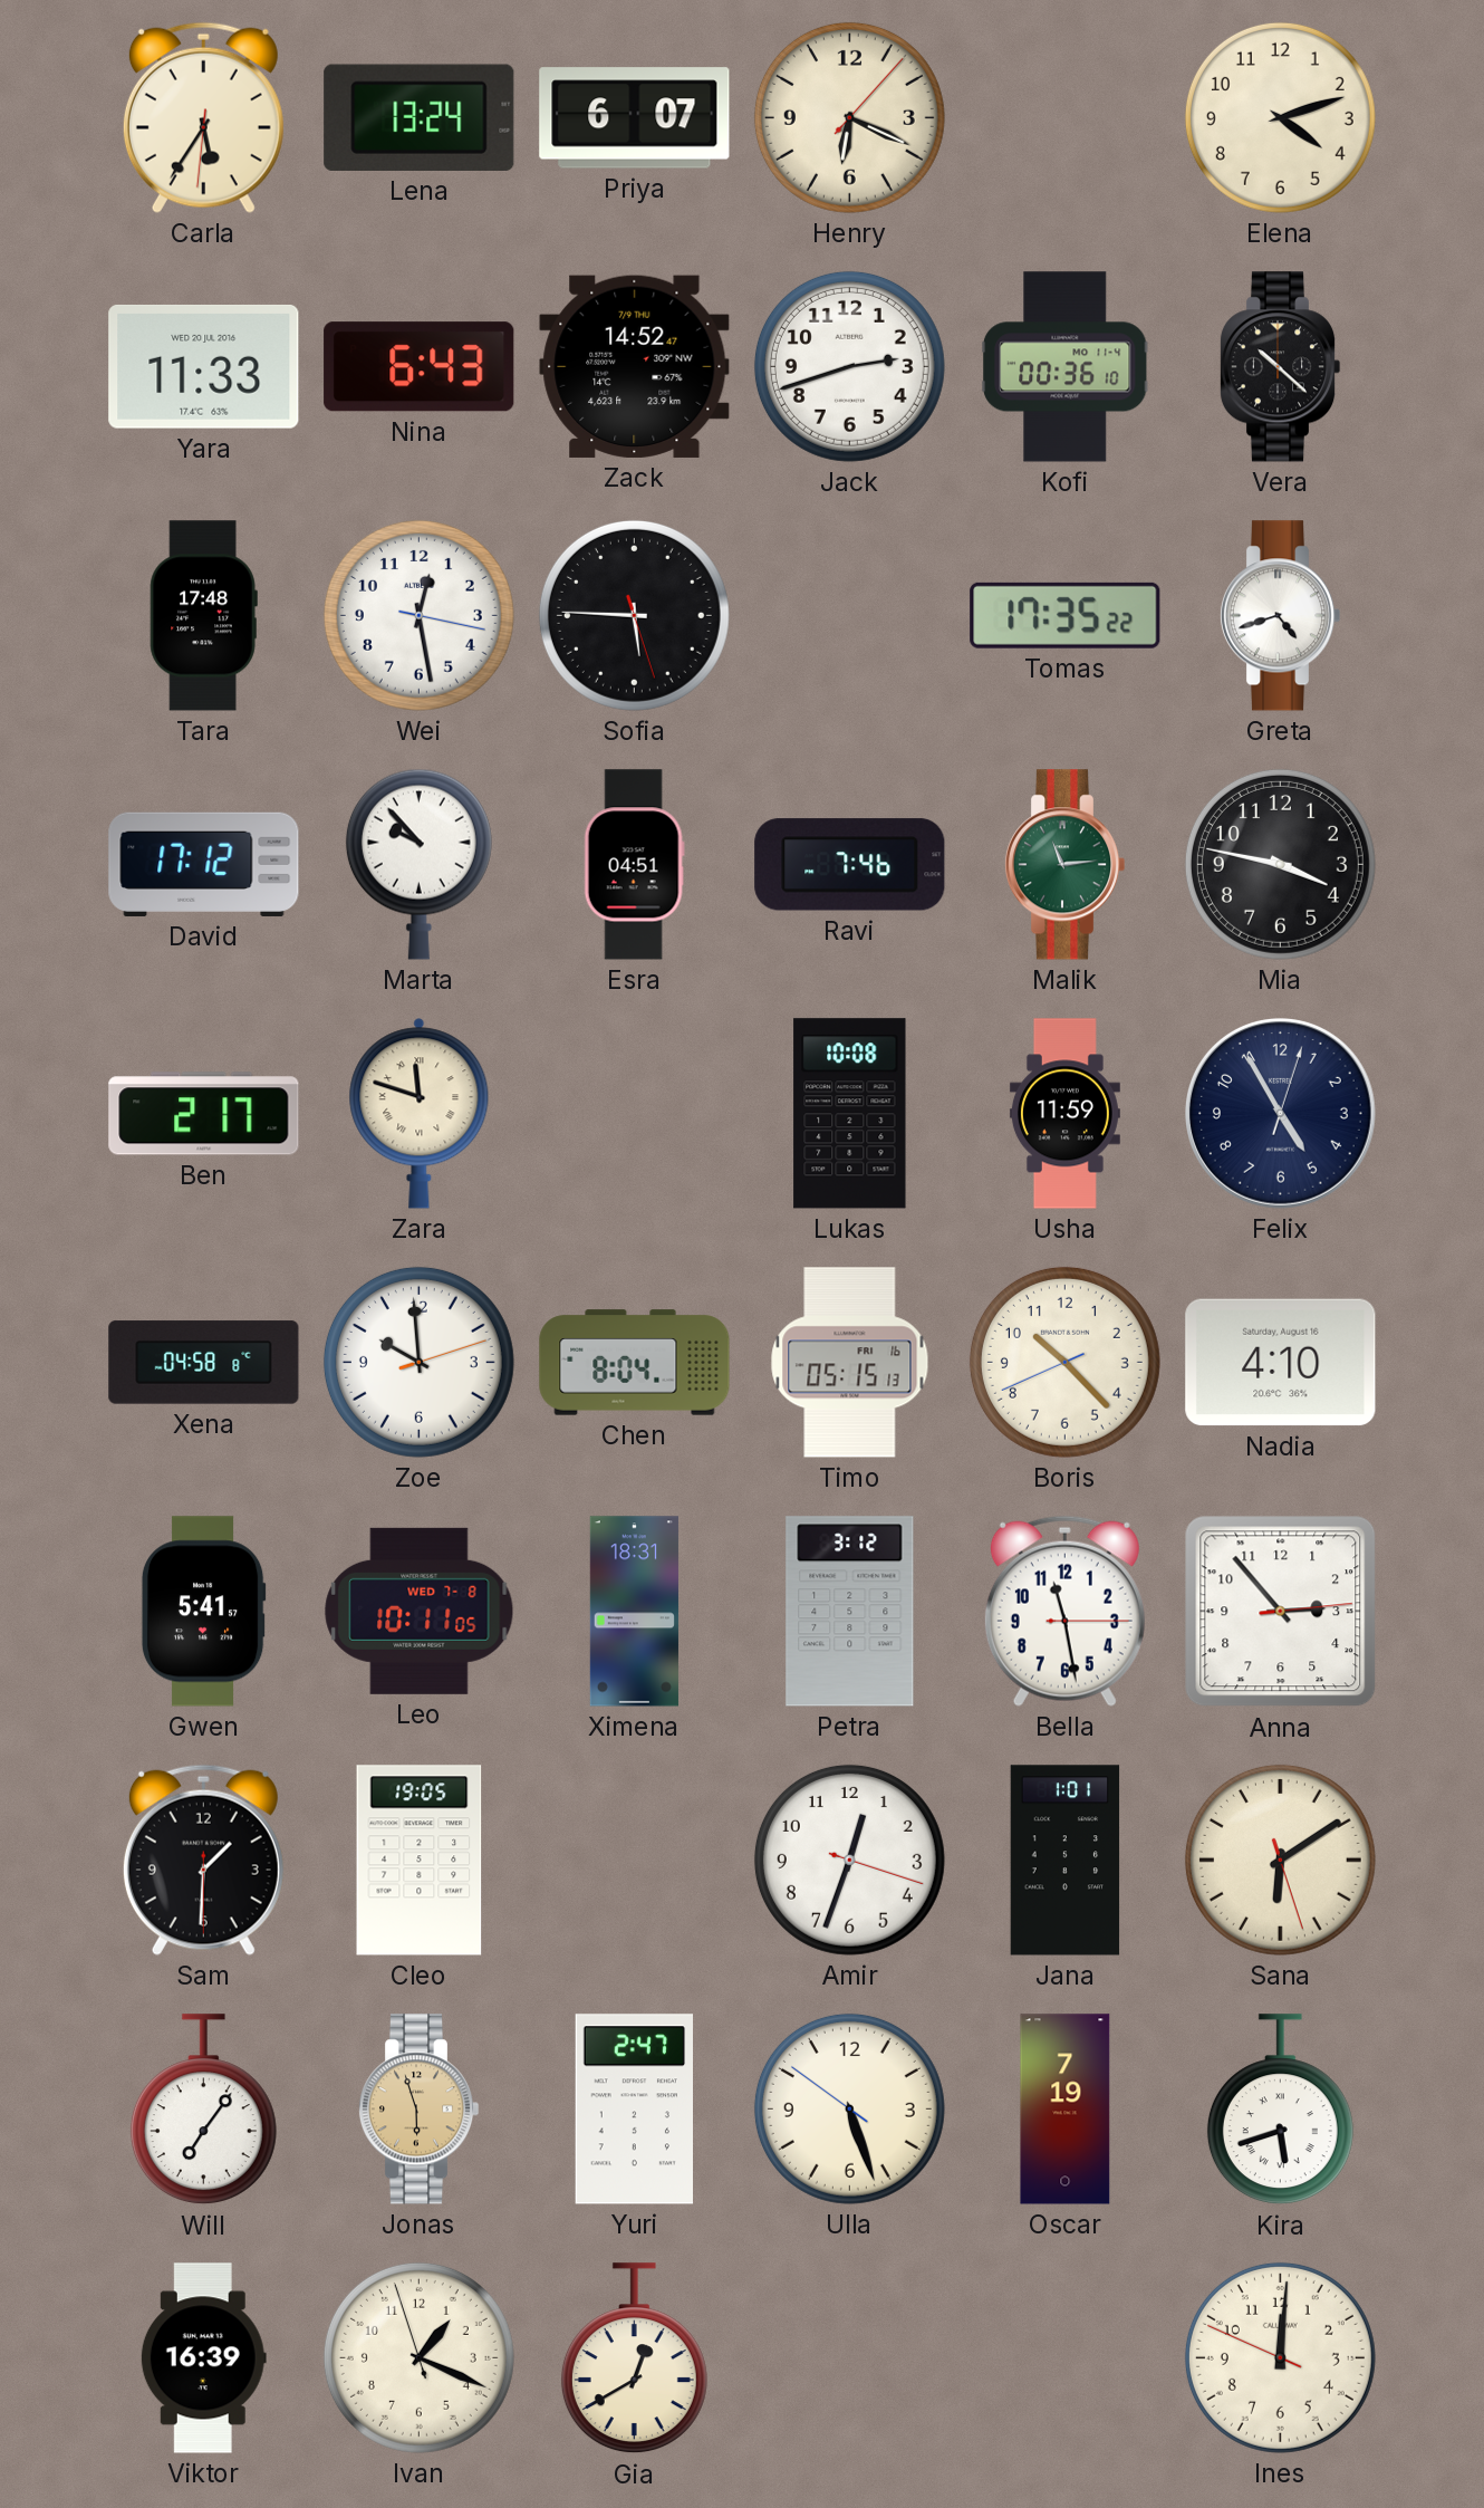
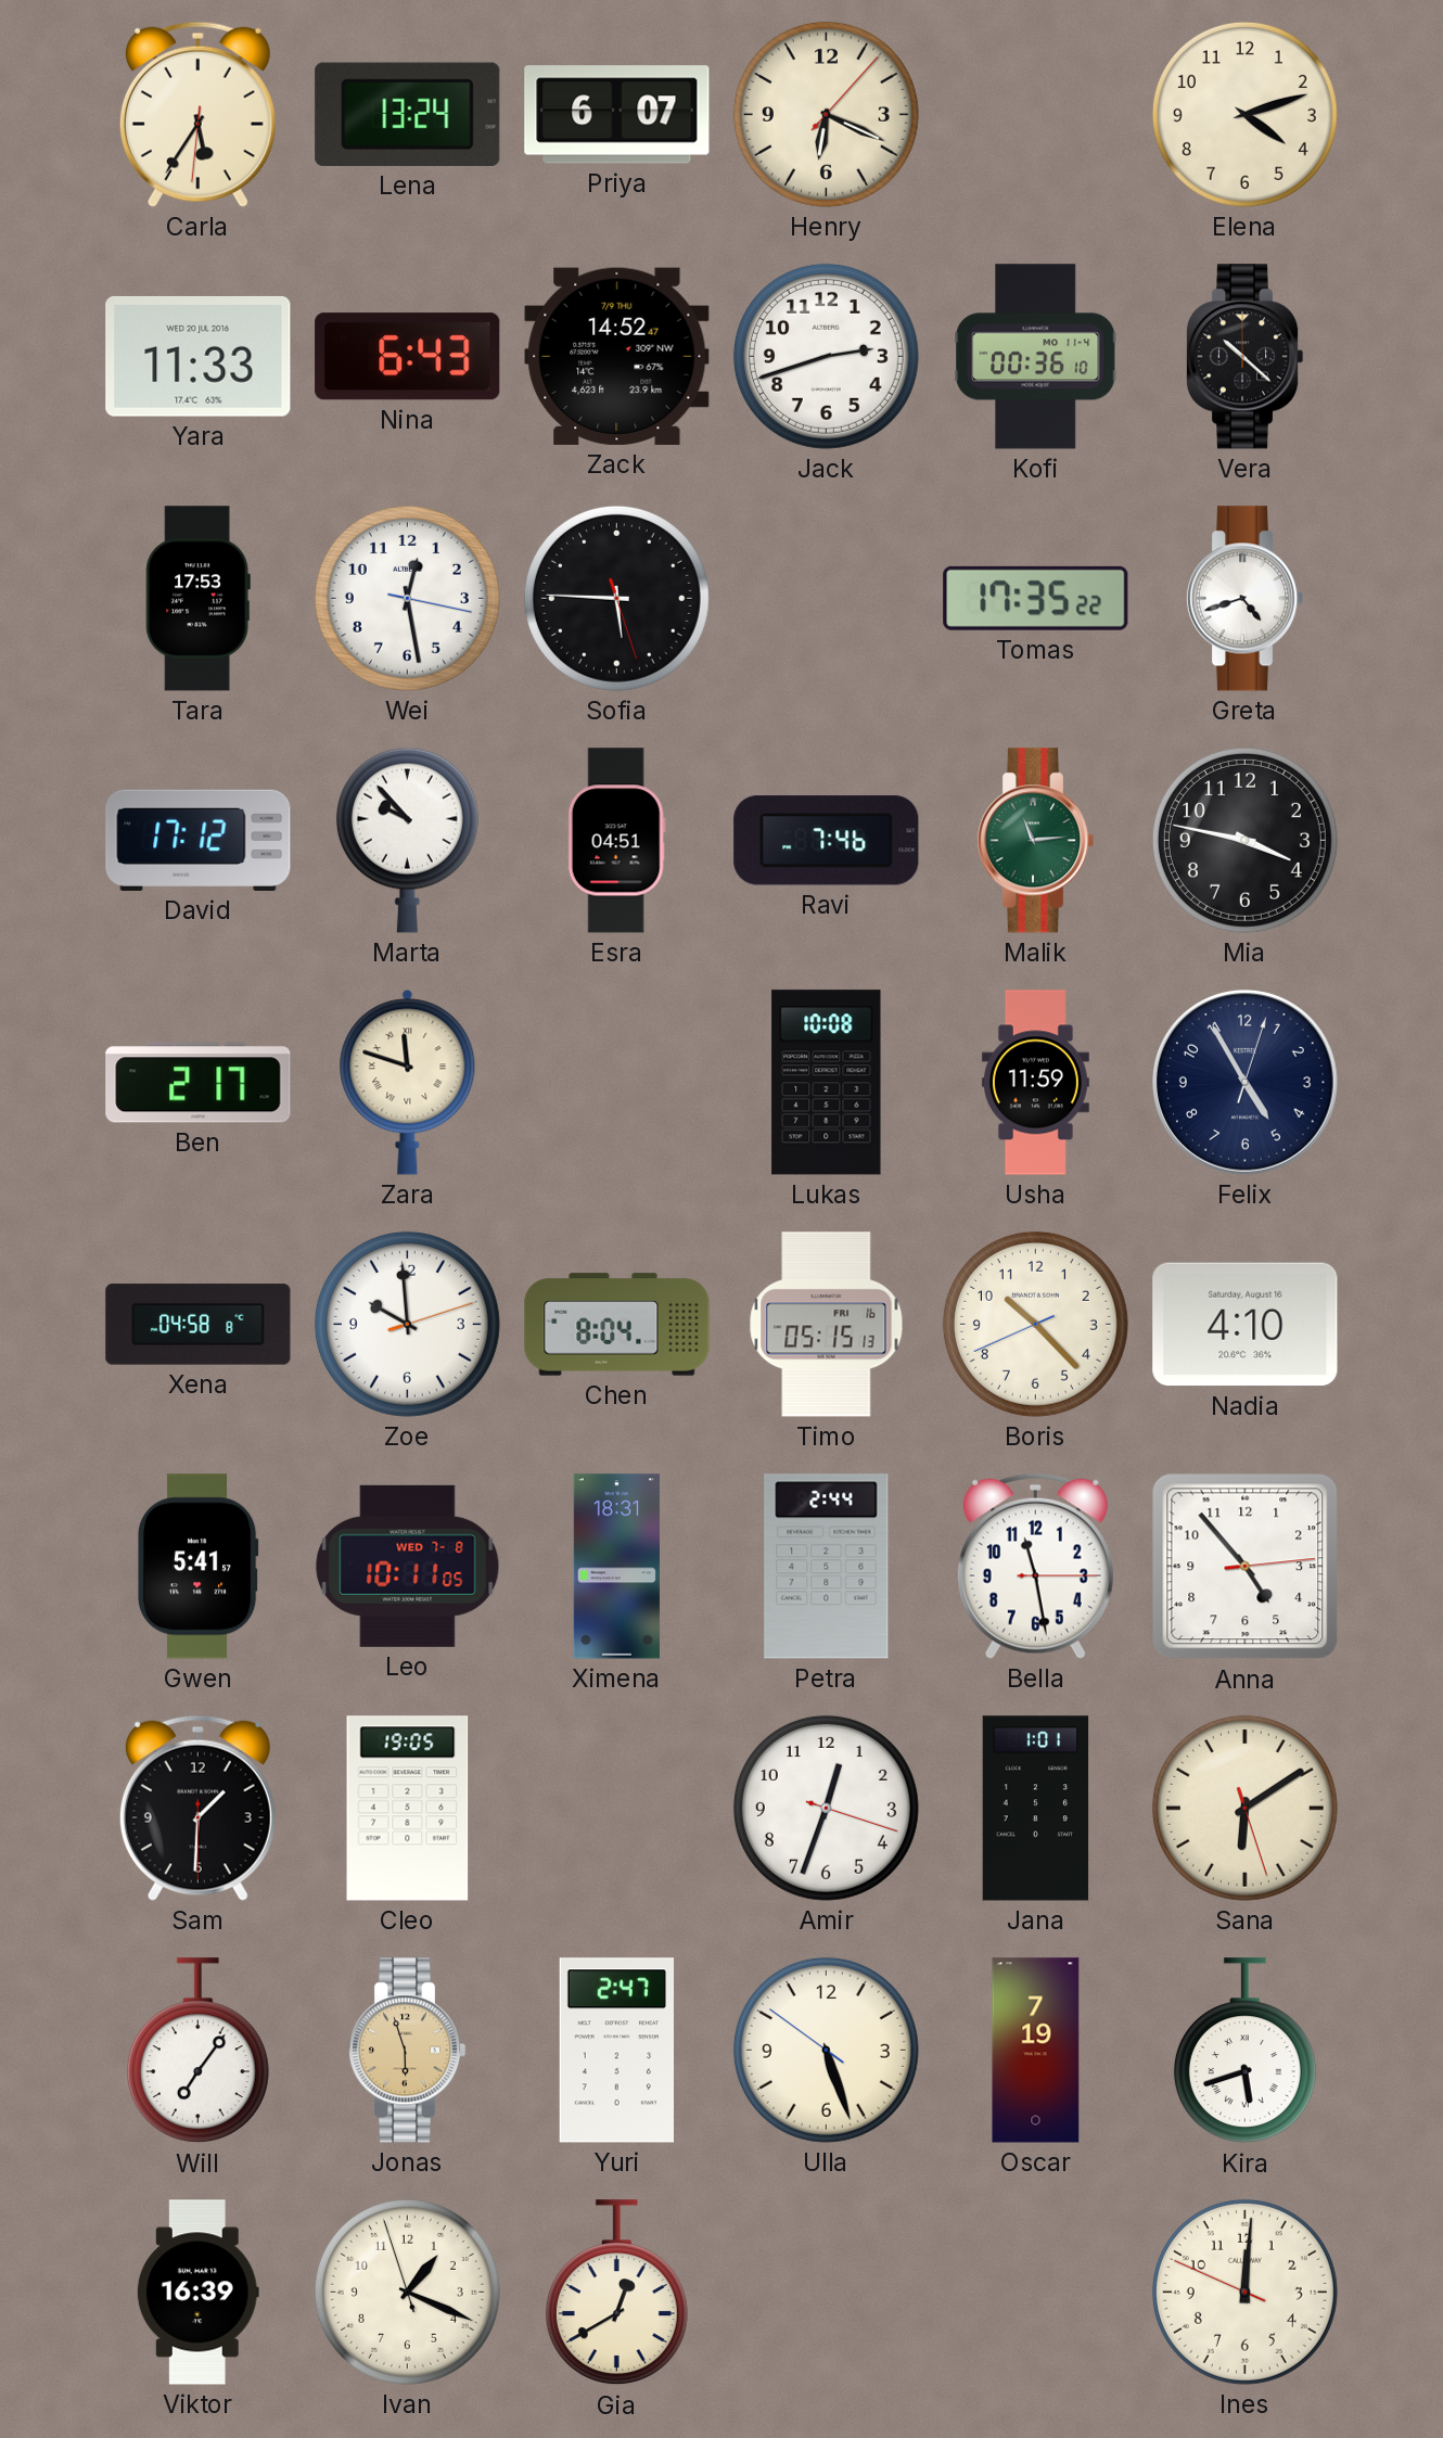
Tara: 17:48 -> 17:53 (197, 599)
Petra: 3:12 -> 2:44 (827, 1567)
Anna: 2:53 -> 4:53 (1246, 1567)
